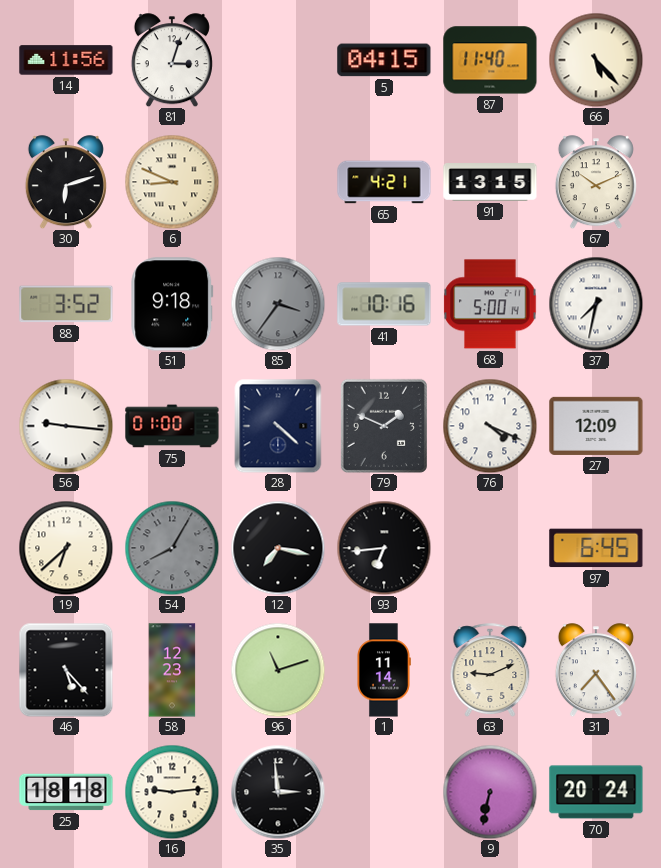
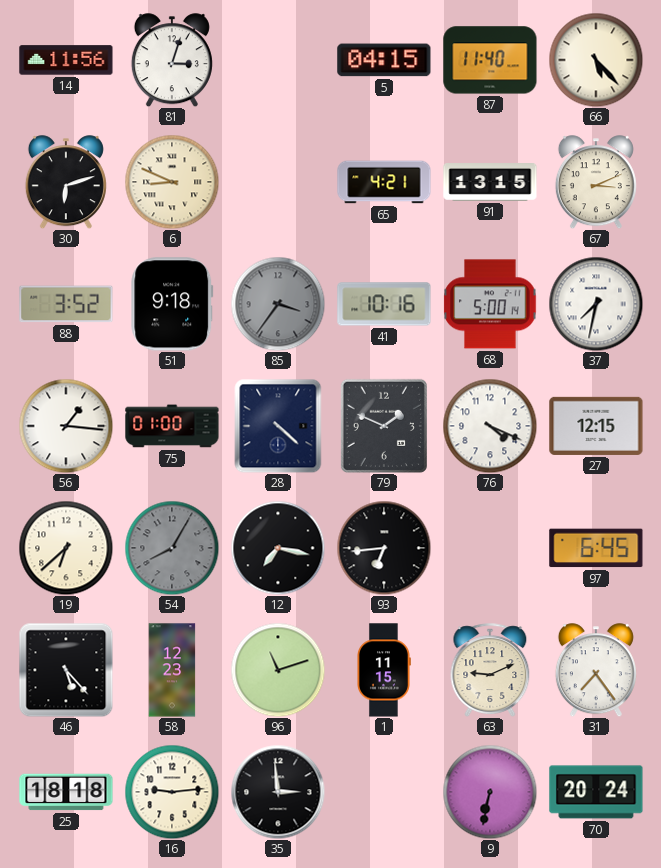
67: 10:11 -> 3:11 (596, 182)
56: 9:16 -> 1:16 (66, 426)
27: 12:09 -> 12:15 (596, 426)
1: 11:14 -> 11:15 (384, 670)
